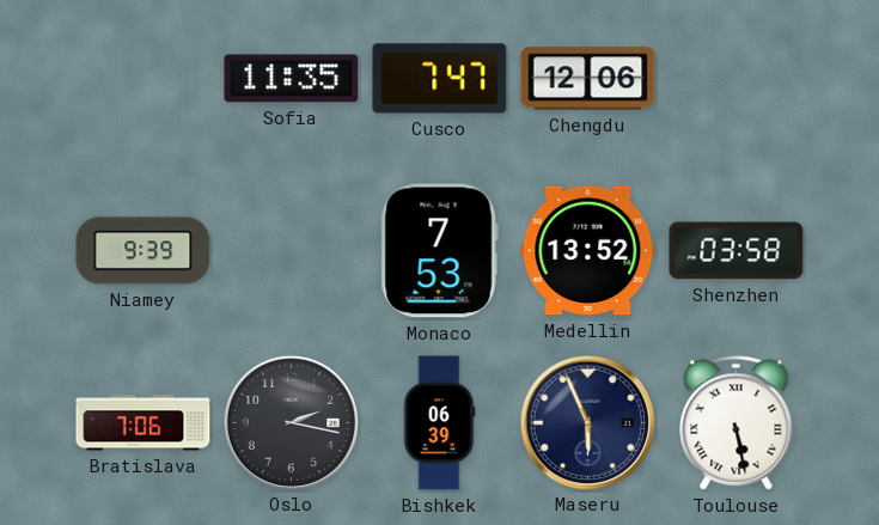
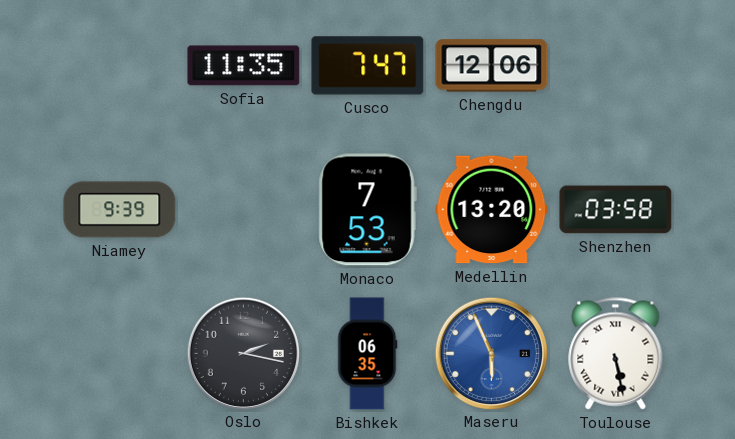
Medellin: 13:52 -> 13:20 (492, 210)
Bratislava: 7:06 -> none (144, 423)
Bishkek: 06:39 -> 06:35 (367, 354)
Maseru dial: navy -> blue (491, 353)
